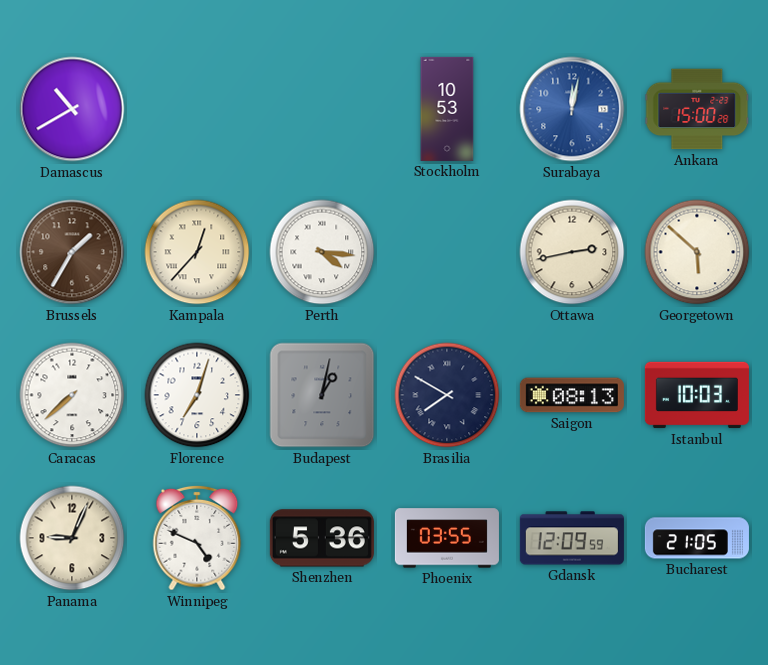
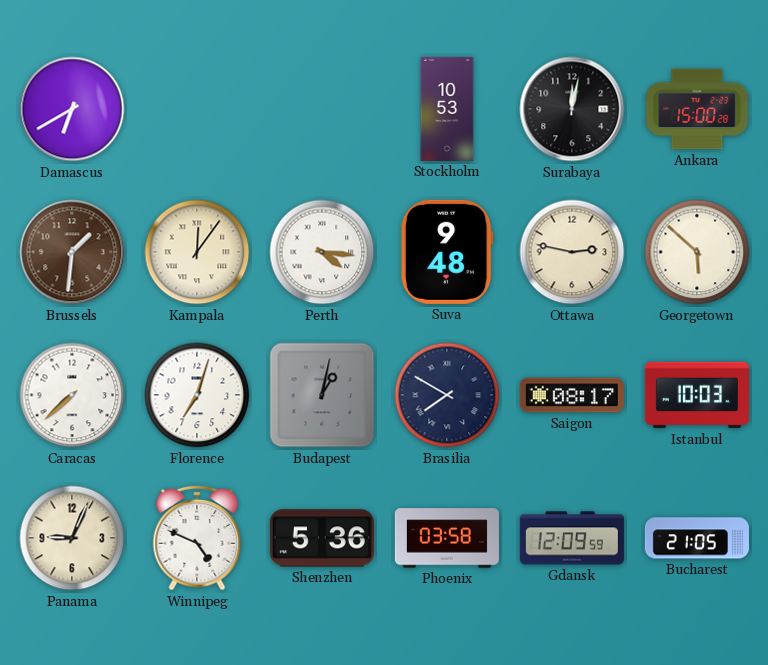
Damascus: 10:40 -> 6:40 (72, 109)
Surabaya dial: blue -> black (572, 109)
Brussels: 1:35 -> 1:31 (72, 252)
Kampala: 12:37 -> 12:06 (197, 252)
Suva: none -> 9:48 (448, 252)
Ottawa: 2:43 -> 2:47 (572, 252)
Saigon: 08:13 -> 08:17 (572, 395)
Phoenix: 03:55 -> 03:58 (447, 538)
